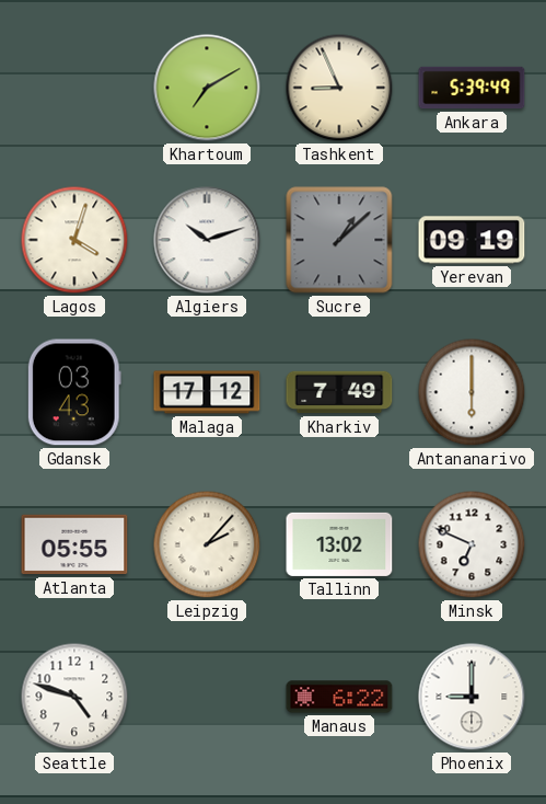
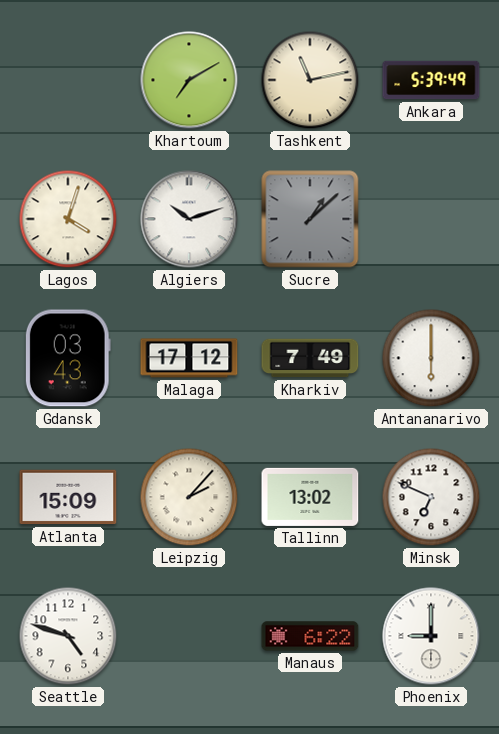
Tashkent: 8:56 -> 11:13 (310, 80)
Yerevan: 09:19 -> none (472, 240)
Atlanta: 05:55 -> 15:09 (68, 497)
